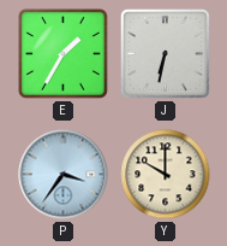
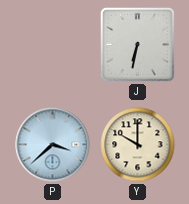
E: 1:35 -> none (64, 54)
P: 3:36 -> 3:38 (53, 145)
